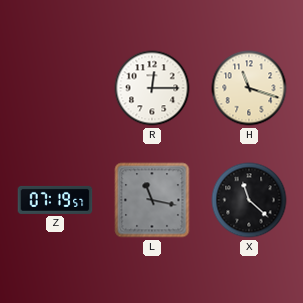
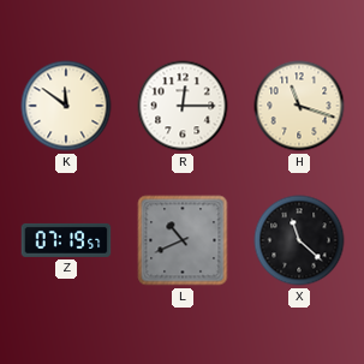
K: none -> 11:51 (66, 106)
L: 11:17 -> 10:41 (183, 240)
